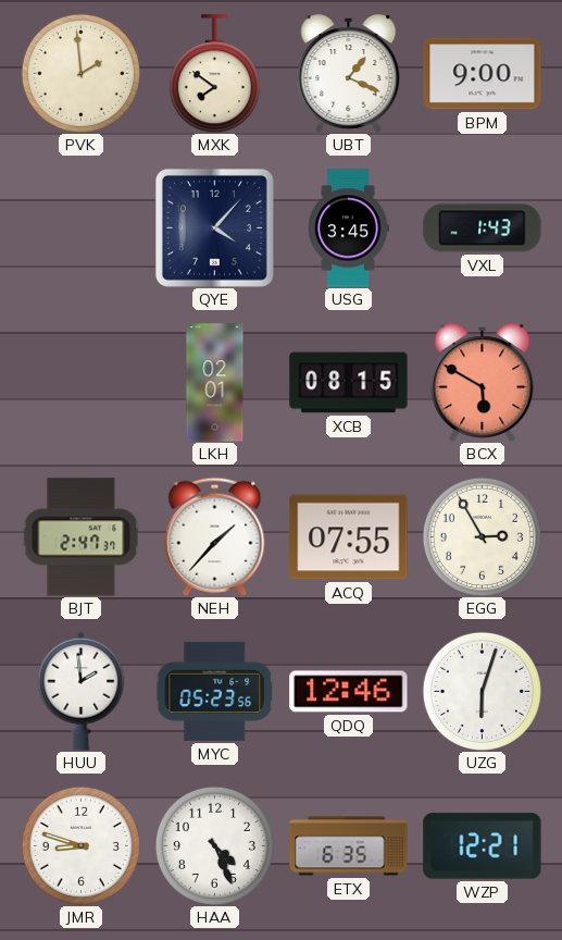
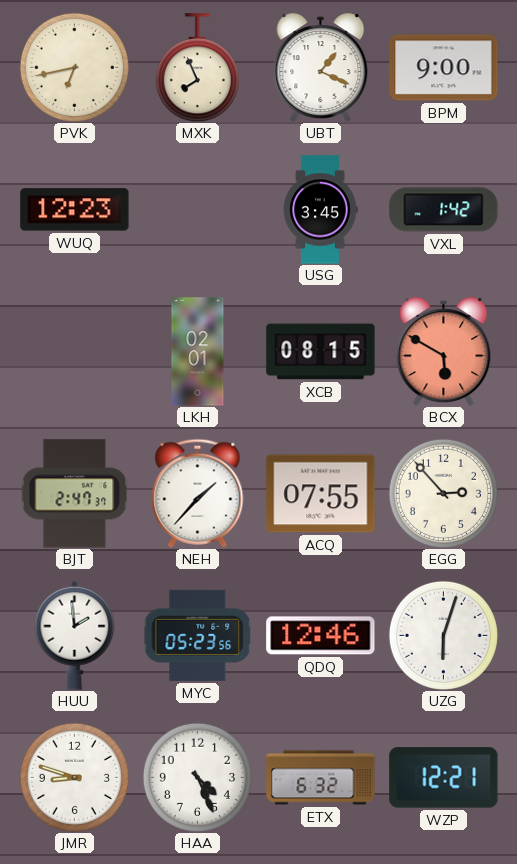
PVK: 1:59 -> 6:43 (74, 67)
MXK: 7:51 -> 7:56 (197, 68)
WUQ: none -> 12:23 (75, 210)
QYE: 4:07 -> none (214, 227)
VXL: 1:43 -> 1:42 (444, 210)
EGG: 2:55 -> 2:53 (443, 493)
ETX: 6:35 -> 6:32 (321, 778)
